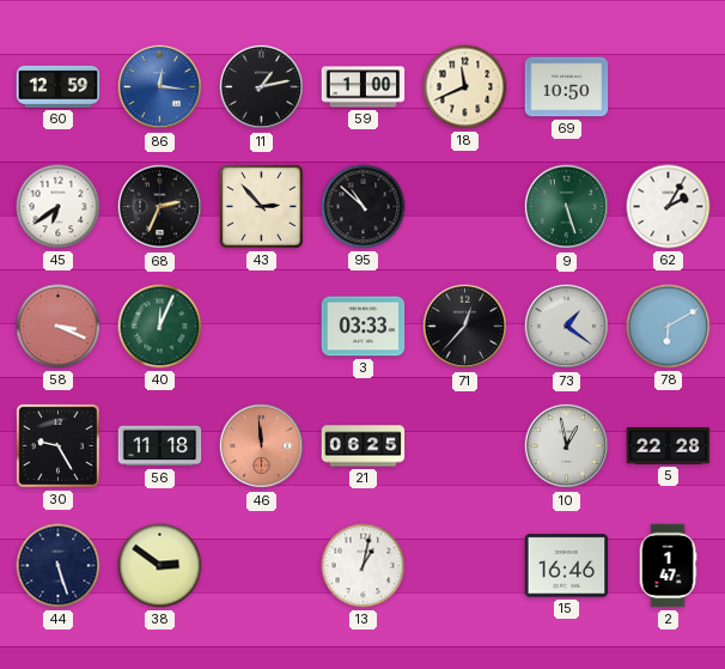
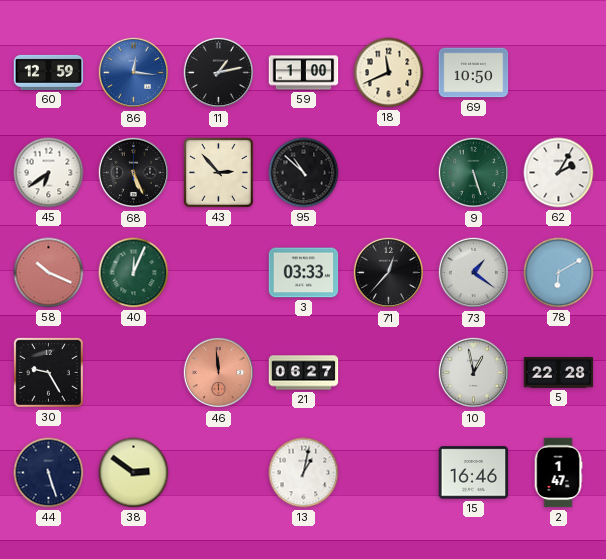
68: 2:34 -> 5:26 (134, 173)
58: 3:19 -> 10:19 (49, 273)
56: 11:18 -> none (160, 446)
21: 06:25 -> 06:27 (304, 373)
